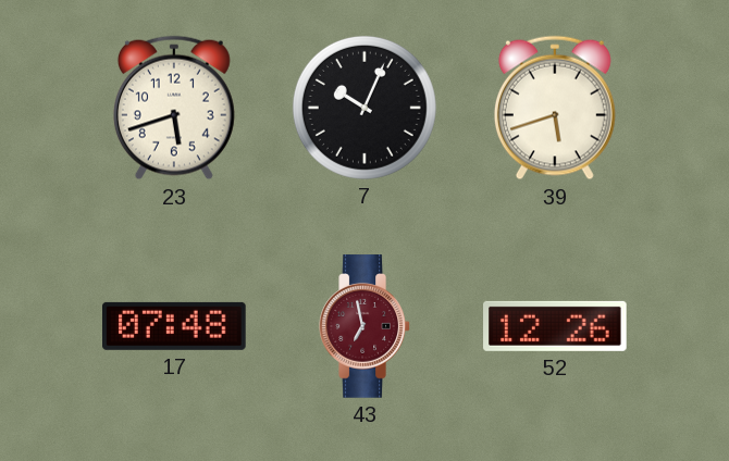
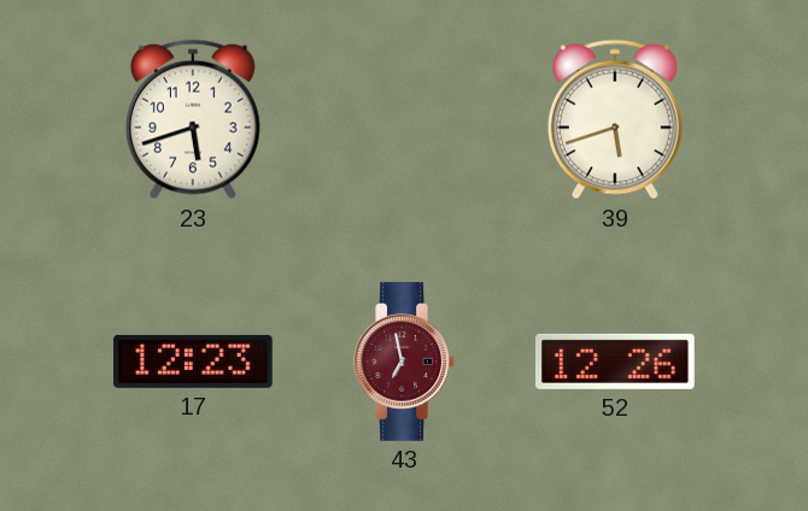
7: 10:04 -> none (364, 108)
17: 07:48 -> 12:23 (194, 362)
